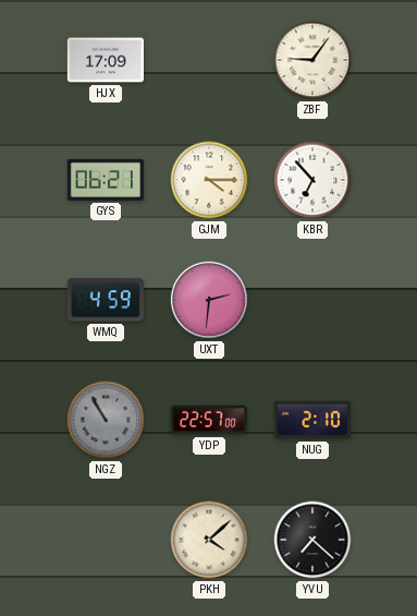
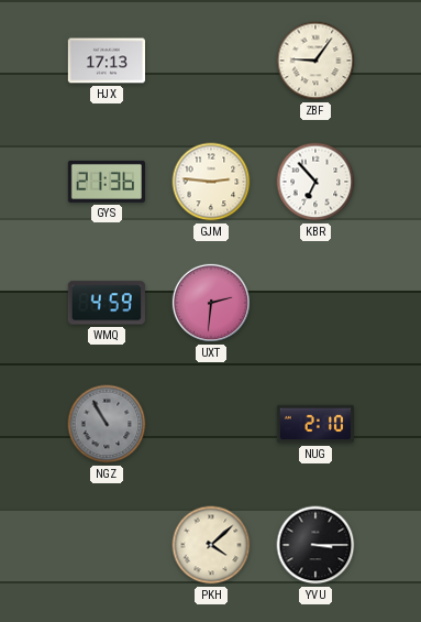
HJX: 17:09 -> 17:13 (106, 61)
GYS: 06:21 -> 21:36 (106, 182)
GJM: 4:15 -> 2:46 (211, 182)
YDP: 22:57 -> none (209, 420)
YVU: 7:22 -> 3:15 (315, 545)
